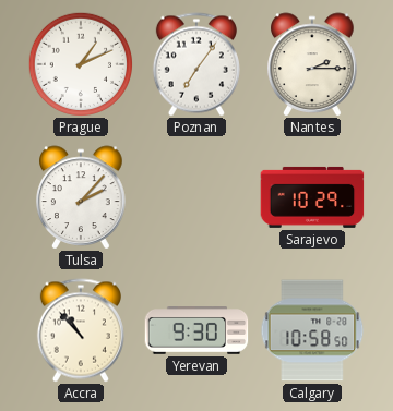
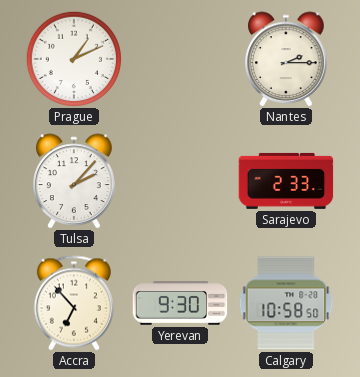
Poznan: 7:06 -> none (196, 64)
Sarajevo: 10:29 -> 2:33 (286, 181)
Accra: 10:53 -> 6:53 (74, 303)
